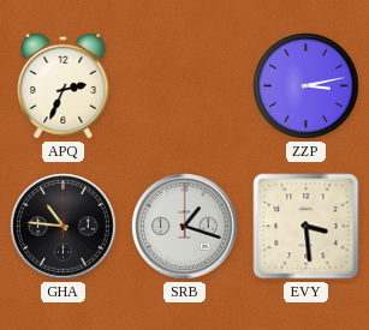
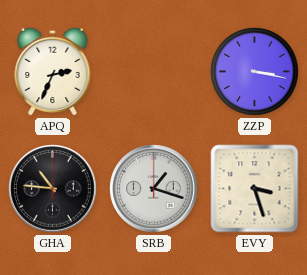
ZZP: 3:13 -> 3:17 (255, 72)
EVY: 3:29 -> 3:27 (255, 189)
